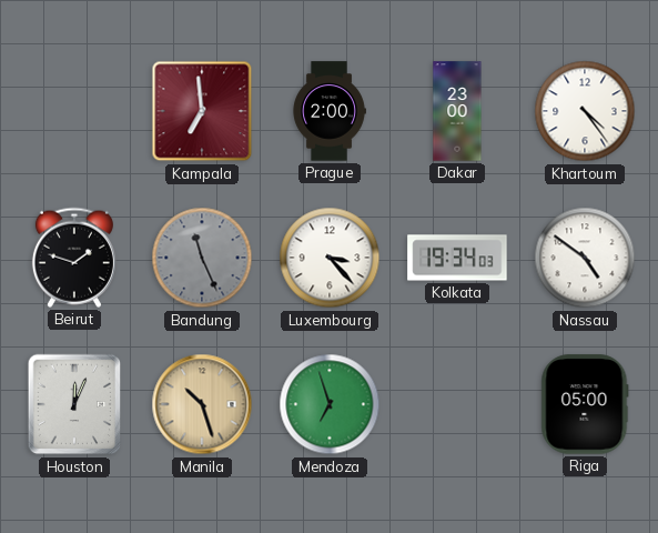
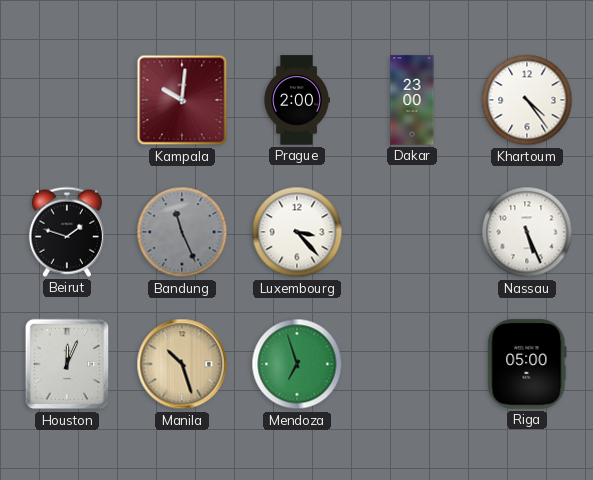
Kampala: 6:59 -> 10:01 (182, 100)
Kolkata: 19:34 -> none (457, 258)
Nassau: 4:51 -> 5:26 (527, 232)
